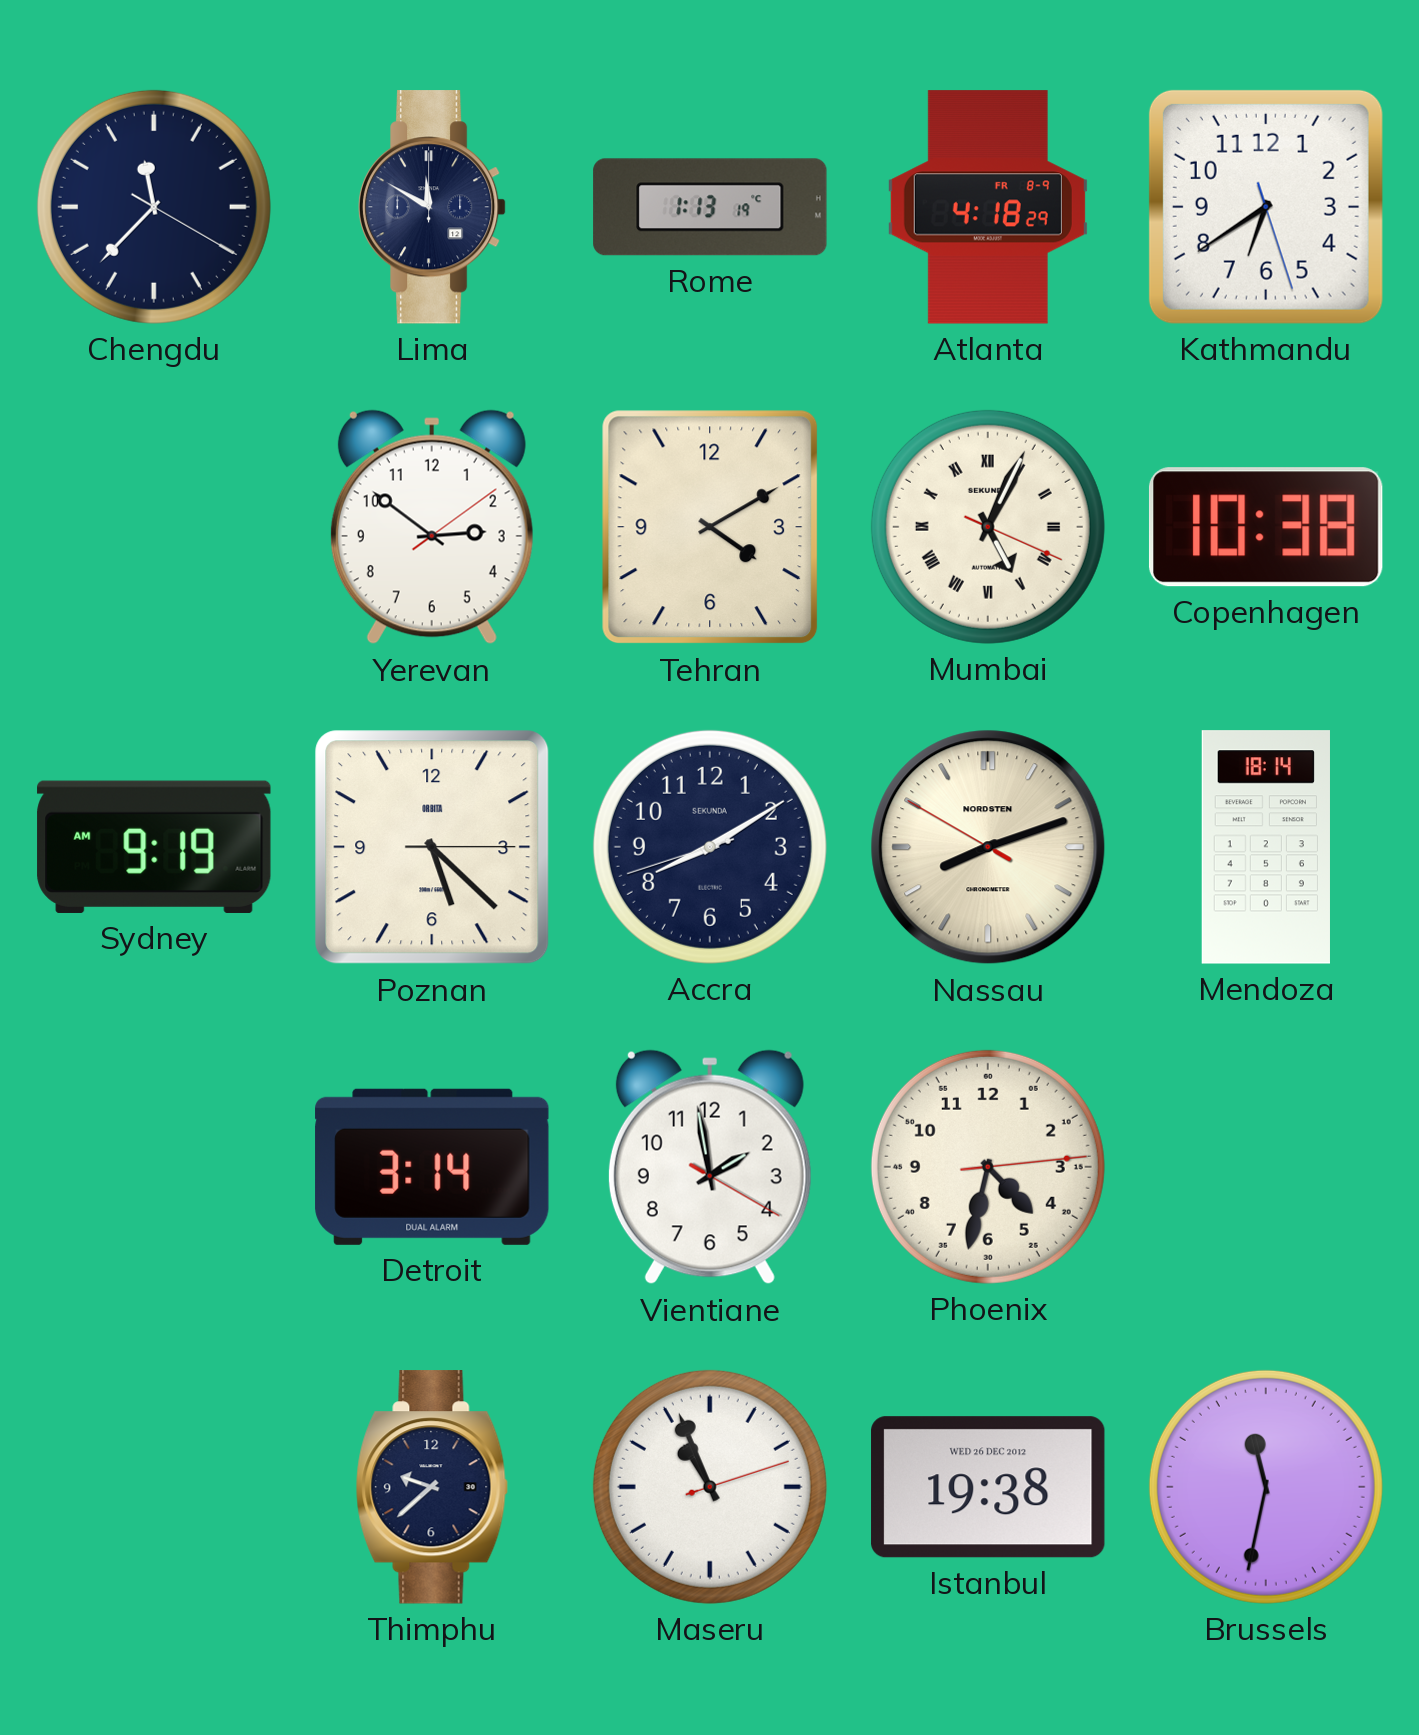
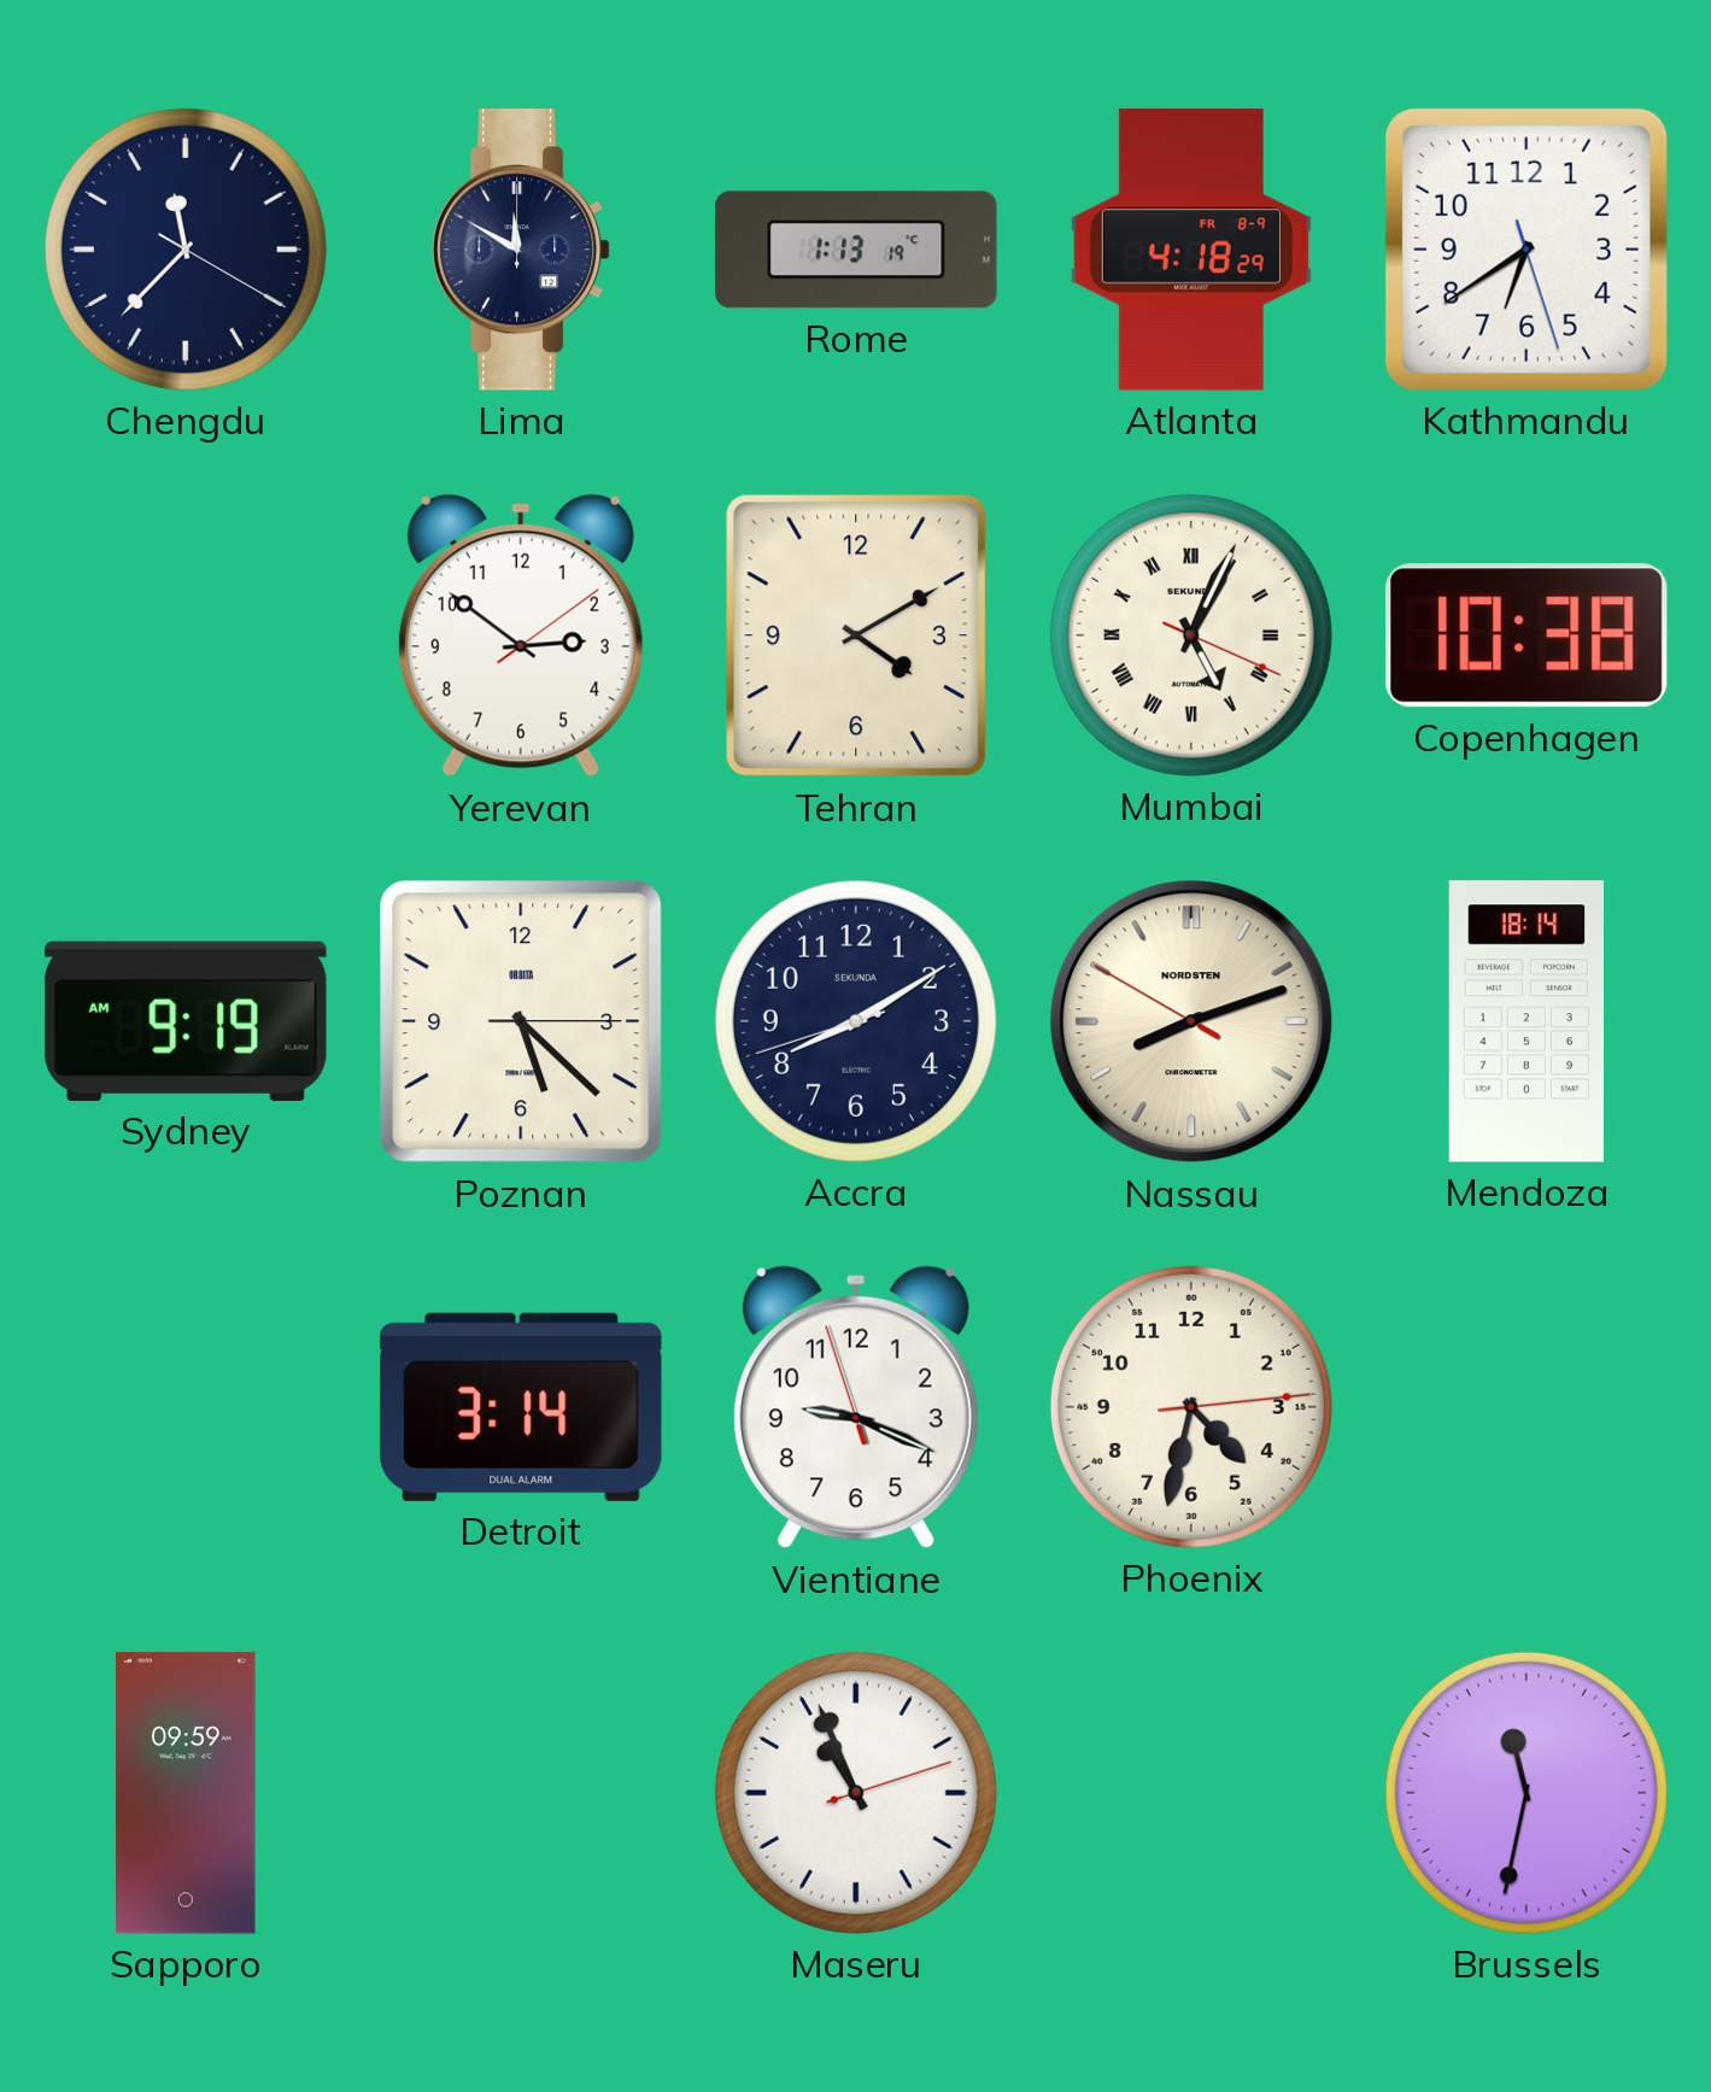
Vientiane: 1:58 -> 9:18 (856, 1407)
Sapporo: none -> 09:59 (186, 1793)
Thimphu: 9:38 -> none (432, 1487)
Istanbul: 19:38 -> none (988, 1487)
